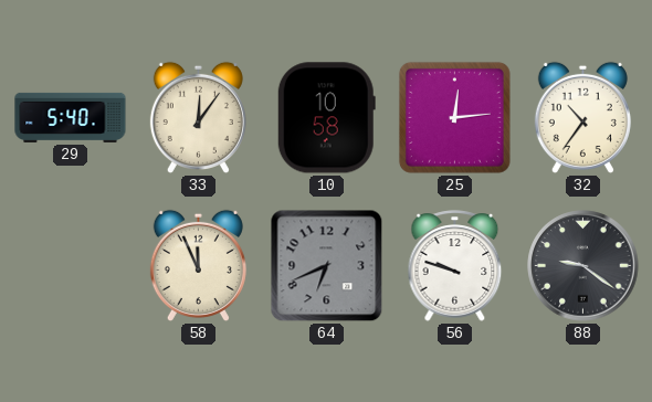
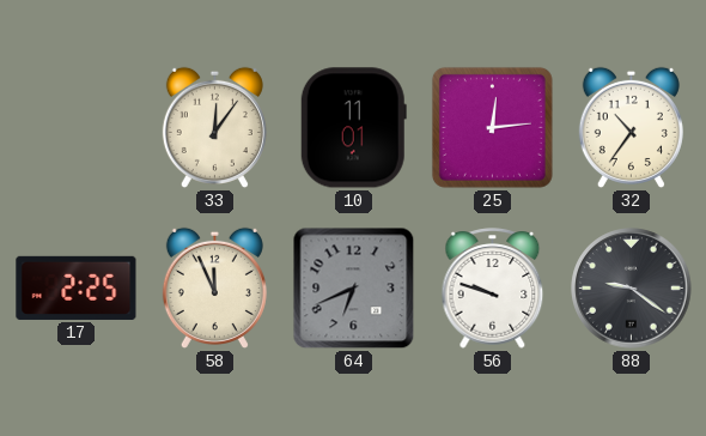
29: 5:40 -> none (71, 117)
10: 10:58 -> 11:01 (353, 128)
17: none -> 2:25 (77, 287)
